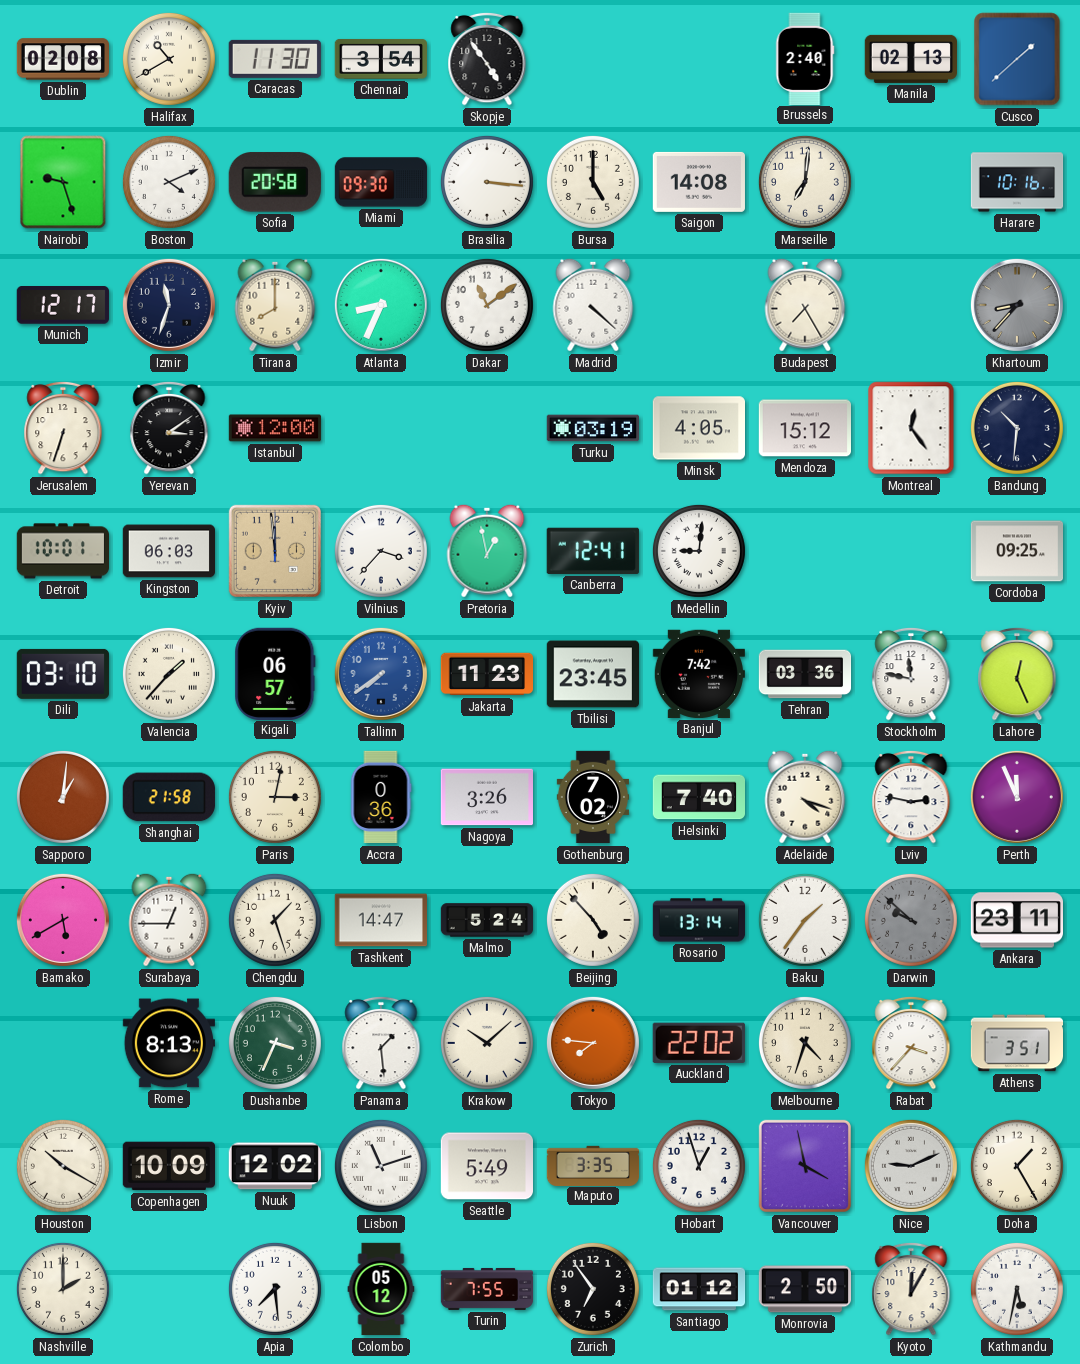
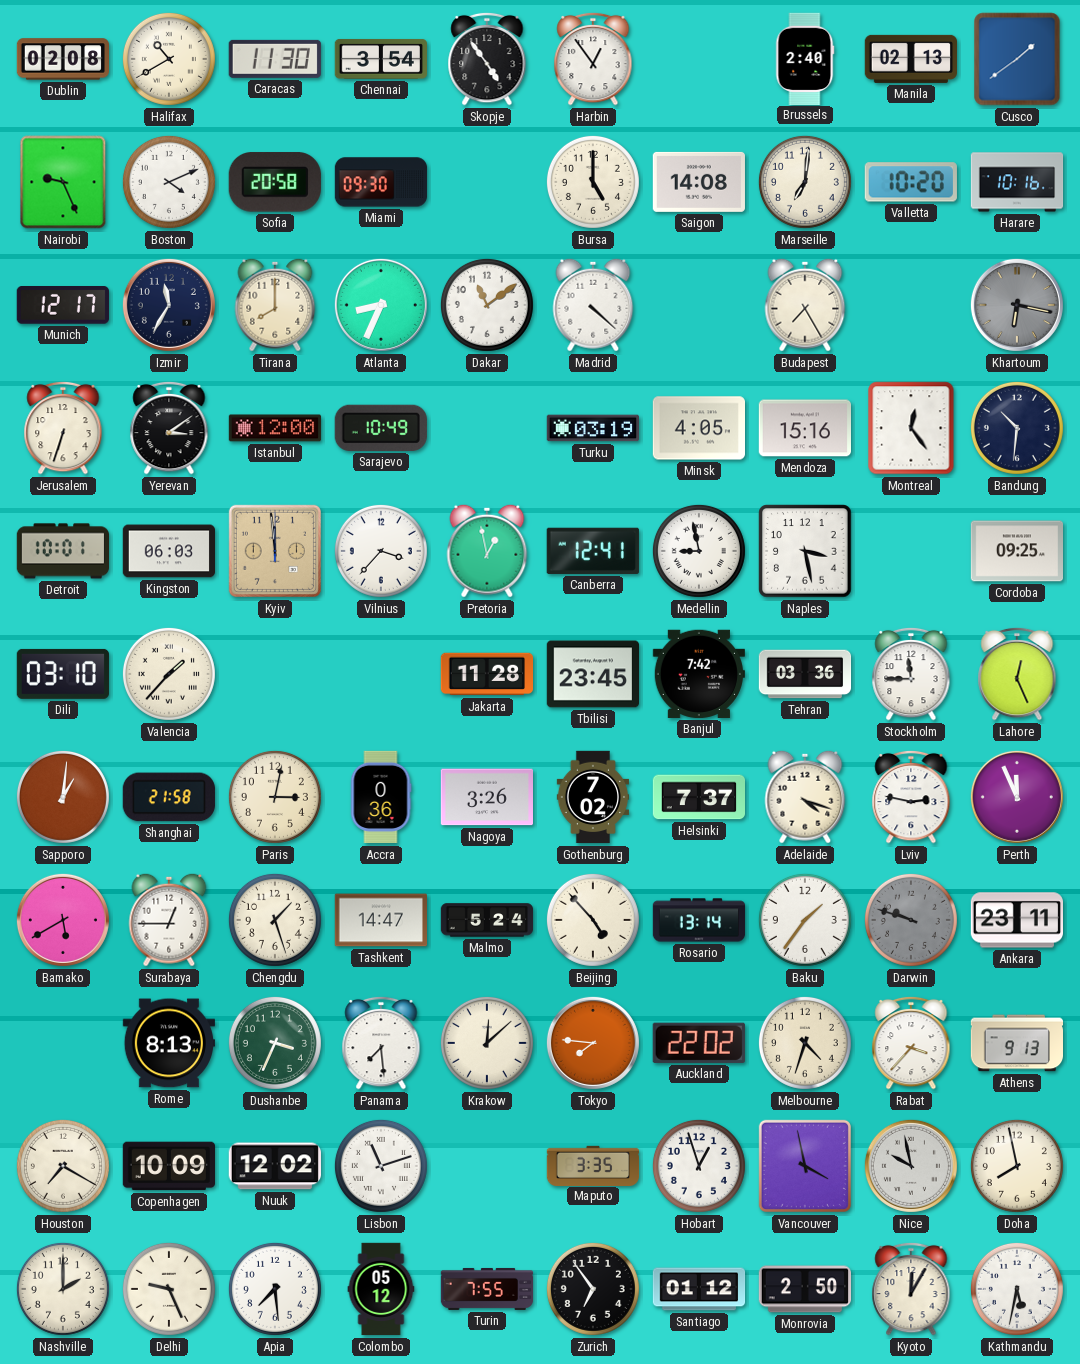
Harbin: none -> 12:54 (593, 59)
Cusco: 1:38 -> 1:39 (1017, 59)
Nairobi: 9:27 -> 9:26 (63, 182)
Brasilia: 3:16 -> none (487, 182)
Valletta: none -> 10:20 (911, 182)
Izmir: 11:33 -> 11:35 (169, 305)
Khartoum: 8:37 -> 6:17 (1017, 305)
Sarajevo: none -> 10:49 (381, 428)
Mendoza: 15:12 -> 15:16 (804, 428)
Medellin: 9:01 -> 8:58 (699, 551)
Naples: none -> 3:28 (805, 551)
Kigali: 06:57 -> none (275, 673)
Tallinn: 7:39 -> none (381, 674)
Jakarta: 11:23 -> 11:28 (486, 674)
Stockholm: 11:47 -> 11:45 (911, 674)
Helsinki: 7:40 -> 7:37 (699, 797)
Darwin: 9:52 -> 9:48 (911, 920)
Panama: 1:29 -> 7:29 (381, 1043)
Krakow: 10:08 -> 12:08 (487, 1043)
Athens: 3:51 -> 9:13 (1016, 1043)
Houston: 10:20 -> 7:20 (63, 1166)
Seattle: 5:49 -> none (486, 1166)
Nice: 9:11 -> 9:58 (911, 1166)
Doha: 1:25 -> 7:58 (1017, 1166)
Delhi: none -> 9:26 (169, 1289)
